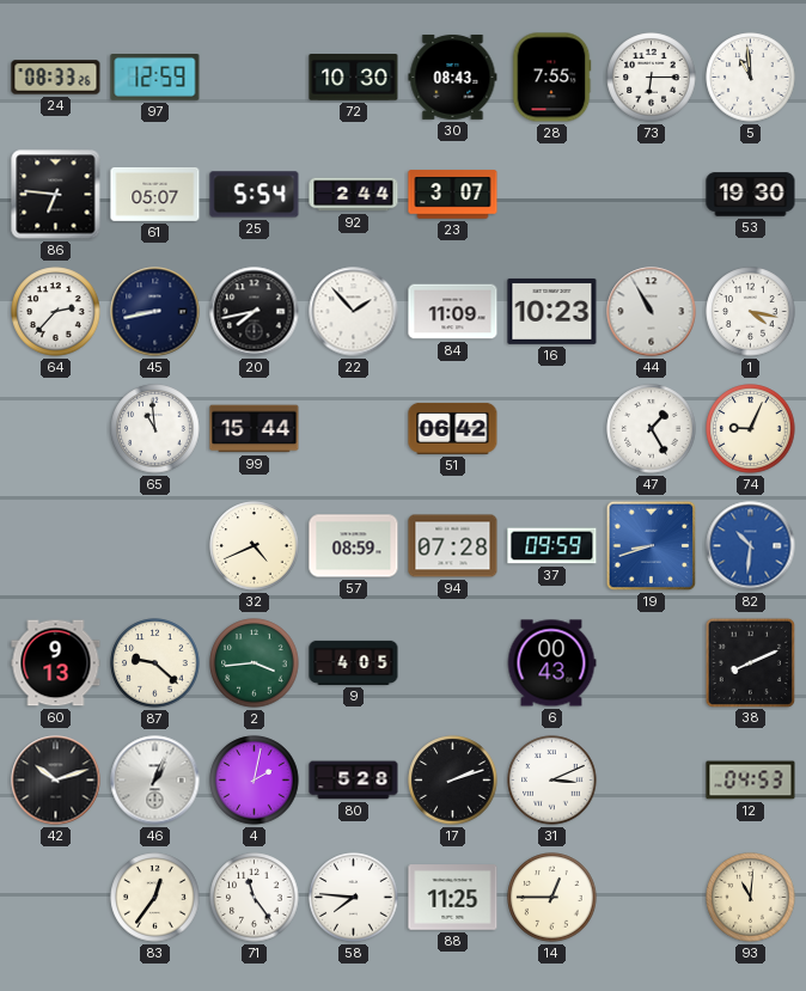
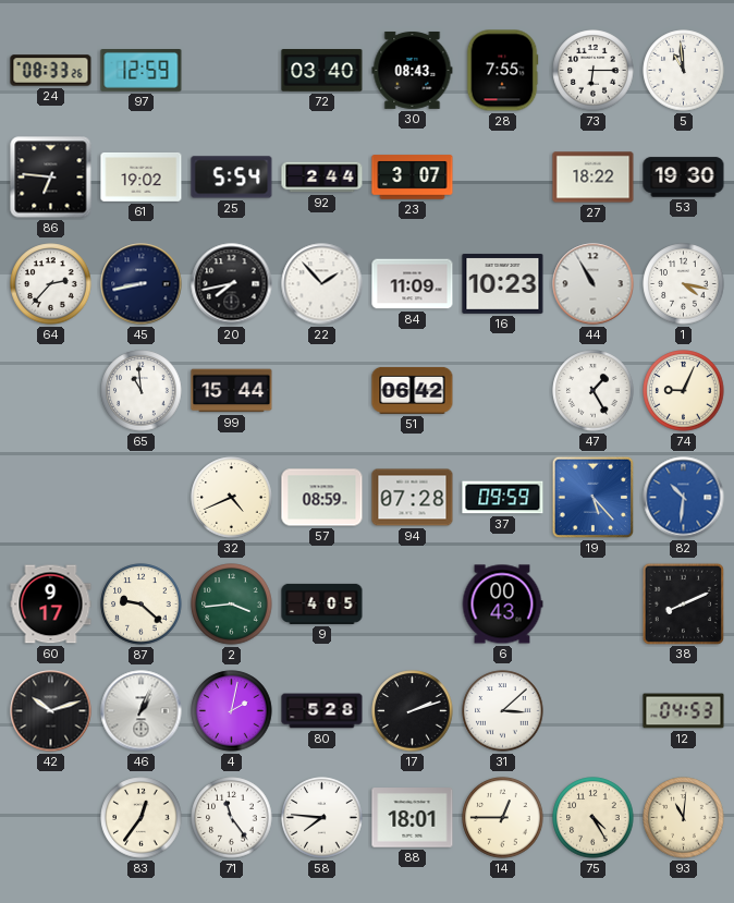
72: 10:30 -> 03:40 (322, 71)
61: 05:07 -> 19:02 (142, 176)
27: none -> 18:22 (594, 178)
19: 8:42 -> 5:23 (594, 498)
60: 9:13 -> 9:17 (51, 605)
31: 3:11 -> 3:08 (503, 711)
88: 11:25 -> 18:01 (413, 818)
75: none -> 4:25 (594, 818)
